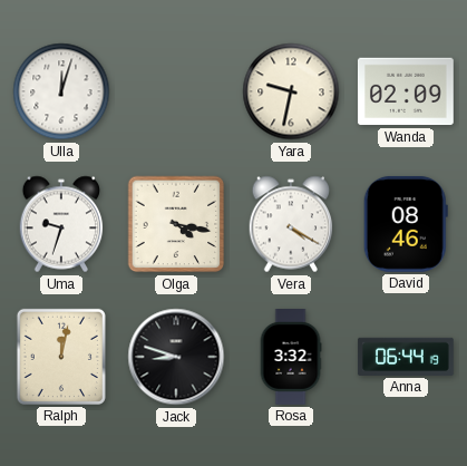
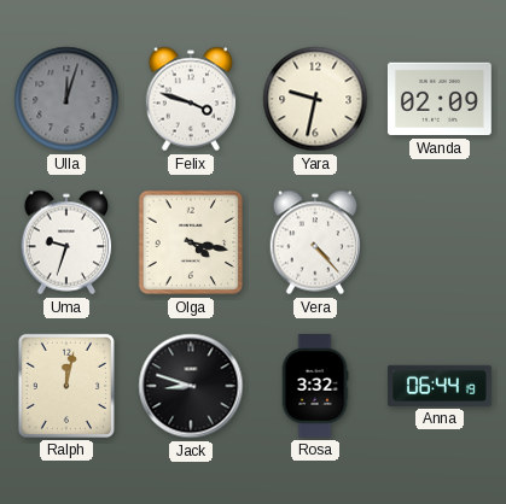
Ulla dial: white -> grey (66, 99)
Felix: none -> 3:48 (191, 99)
Vera: 4:20 -> 4:23 (315, 242)
David: 08:46 -> none (406, 224)
